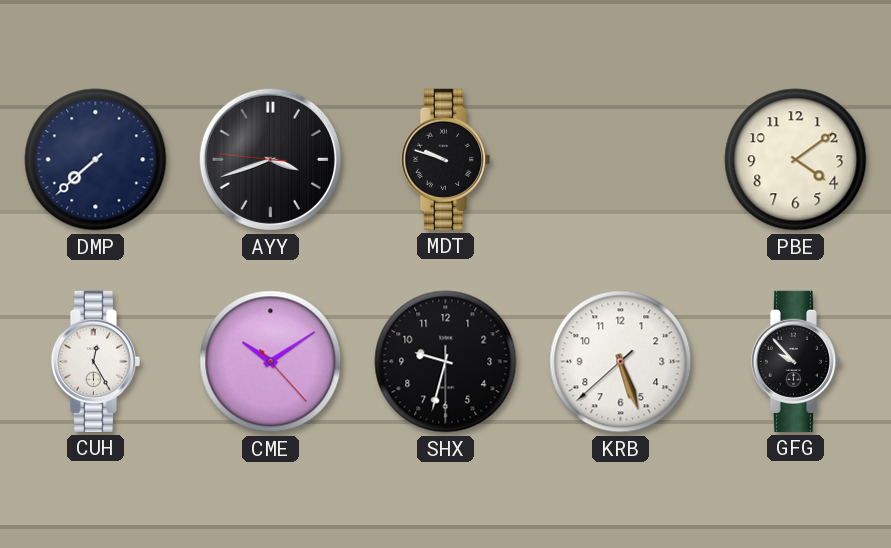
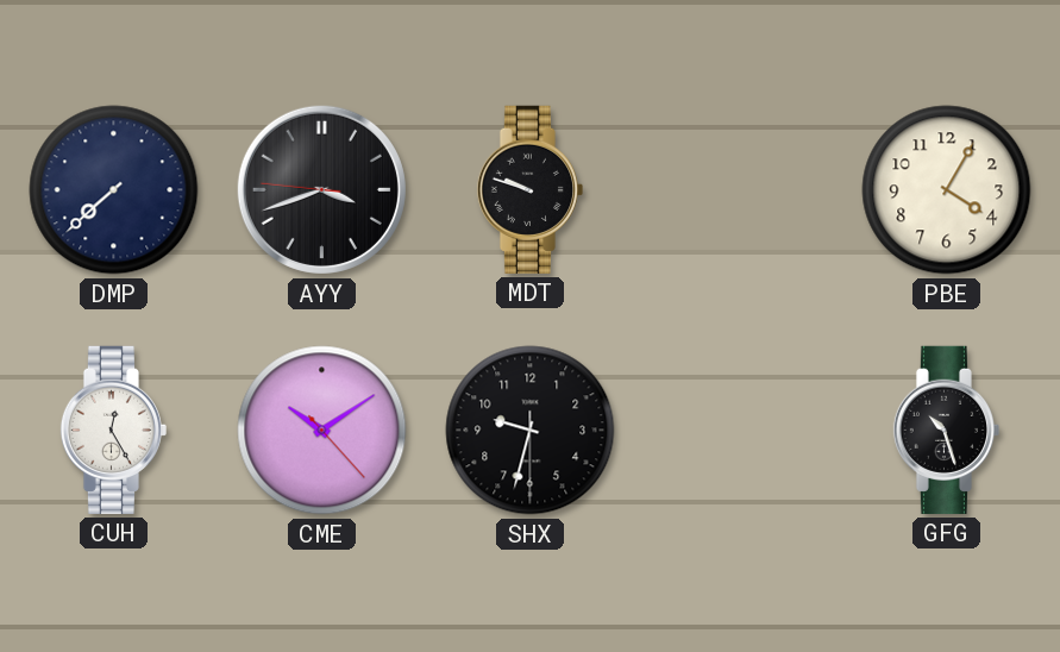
PBE: 4:09 -> 4:05 (947, 190)
KRB: 5:26 -> none (621, 362)
GFG: 9:53 -> 10:27 (946, 430)
